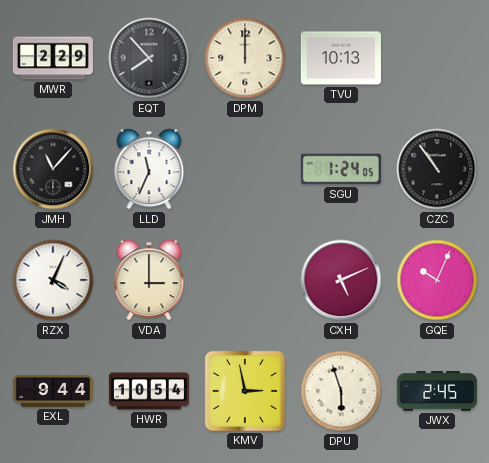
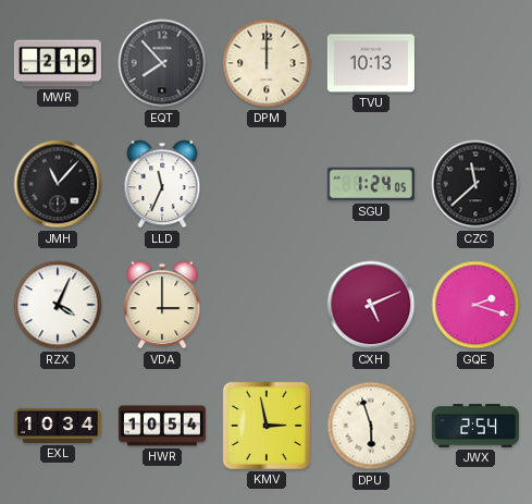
MWR: 2:29 -> 2:19 (58, 63)
CZC: 10:54 -> 11:38 (475, 184)
GQE: 10:04 -> 2:18 (475, 305)
EXL: 9:44 -> 10:34 (58, 426)
JWX: 2:45 -> 2:54 (475, 426)
